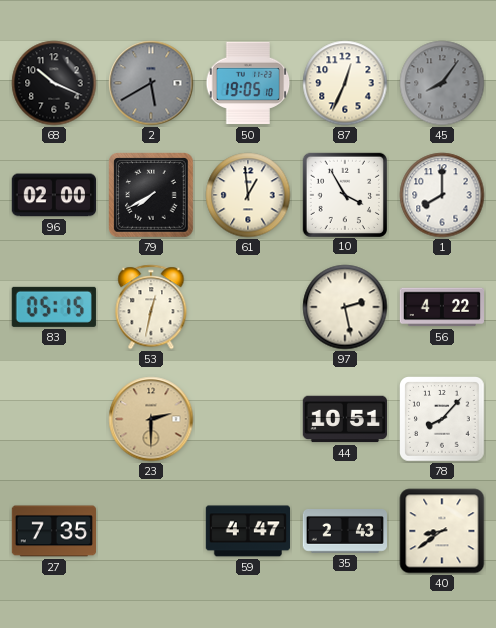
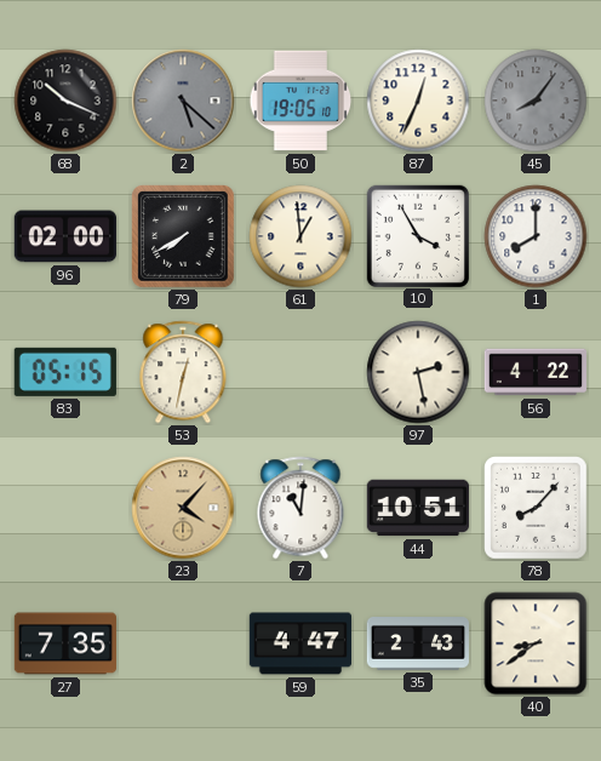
2: 5:40 -> 5:22 (183, 101)
23: 2:30 -> 4:07 (183, 508)
7: none -> 11:01 (300, 508)
